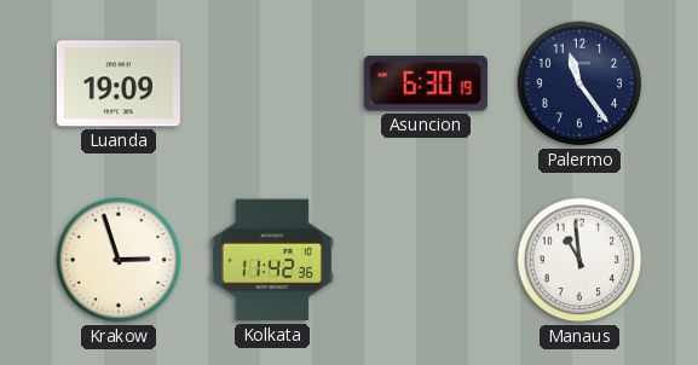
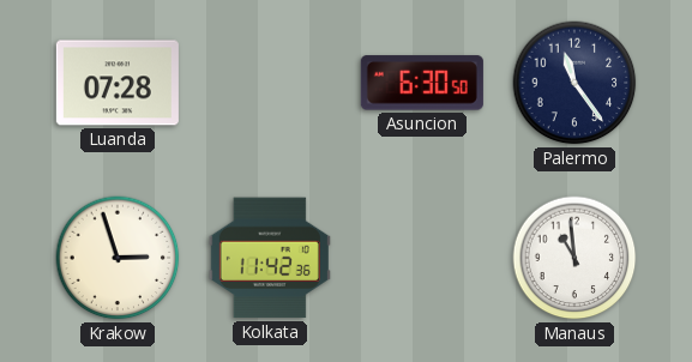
Luanda: 19:09 -> 07:28 (118, 83)
Asuncion: 6:30:19 -> 6:30:50 (422, 83)
